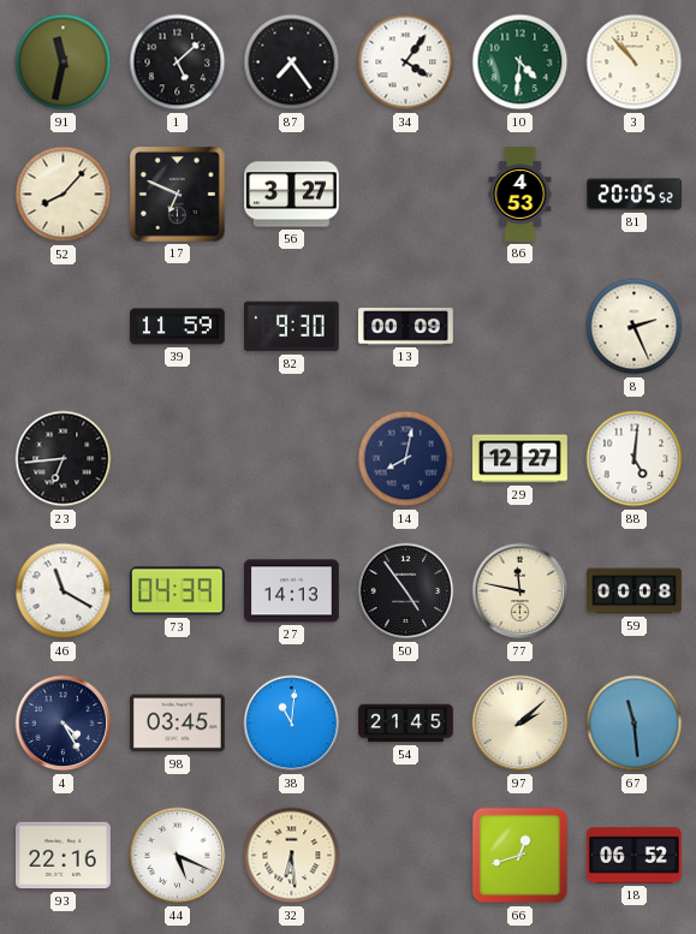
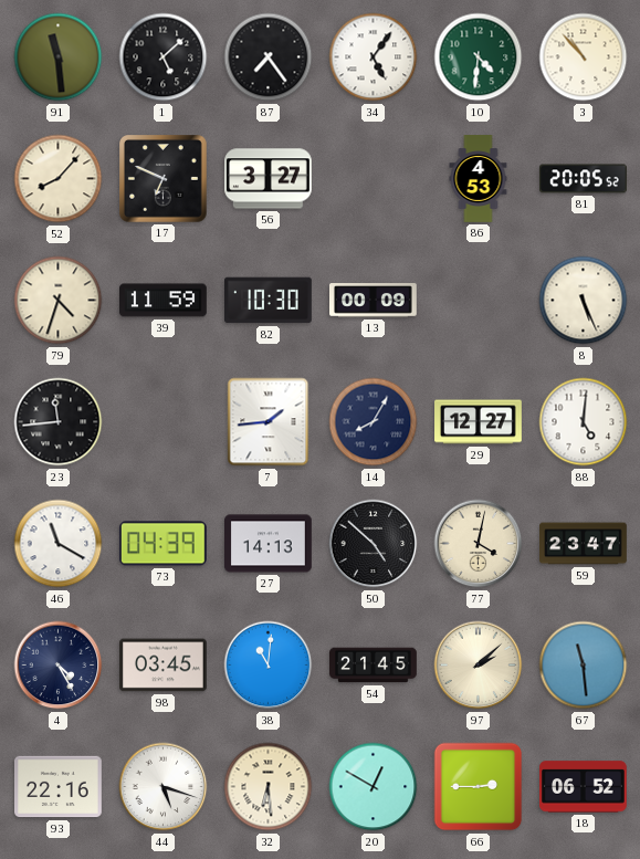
91: 11:32 -> 11:29 (59, 57)
34: 4:06 -> 5:06 (374, 57)
79: none -> 4:33 (59, 301)
82: 9:30 -> 10:30 (269, 301)
8: 2:26 -> 5:26 (584, 301)
23: 6:44 -> 11:44 (59, 422)
7: none -> 1:44 (269, 422)
14: 8:02 -> 8:05 (374, 422)
50: 4:54 -> 4:52 (374, 544)
77: 11:47 -> 4:02 (479, 544)
59: 00:08 -> 23:47 (584, 544)
44: 5:19 -> 5:18 (164, 787)
20: none -> 12:50 (374, 787)
66: 12:42 -> 2:45 (479, 787)
